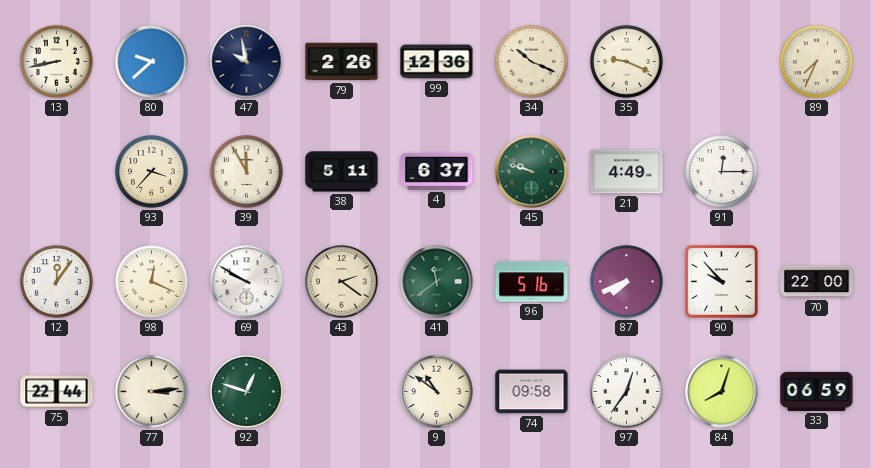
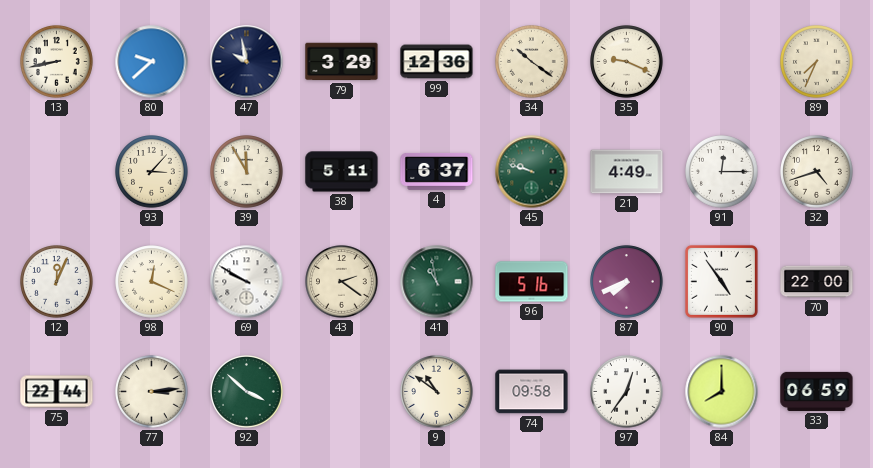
79: 2:26 -> 3:29 (342, 62)
34: 10:19 -> 10:21 (532, 62)
93: 3:37 -> 3:07 (152, 172)
32: none -> 4:42 (817, 172)
12: 12:06 -> 12:04 (57, 282)
41: 11:39 -> 10:58 (437, 282)
90: 9:53 -> 4:54 (721, 281)
92: 12:48 -> 3:52 (247, 392)
84: 8:03 -> 8:00 (722, 392)
